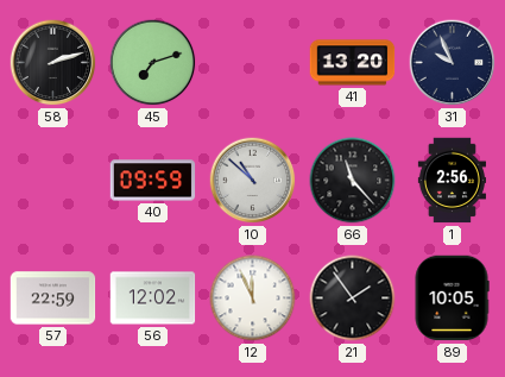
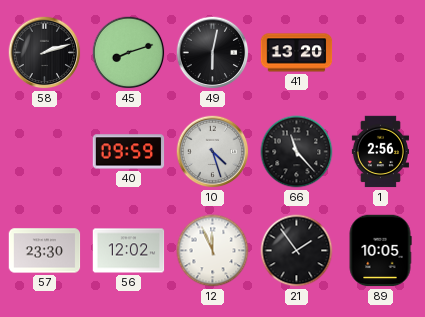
45: 7:12 -> 8:12 (129, 53)
49: none -> 6:02 (213, 53)
31: 9:56 -> none (453, 63)
10: 10:52 -> 4:27 (213, 152)
57: 22:59 -> 23:30 (45, 251)
